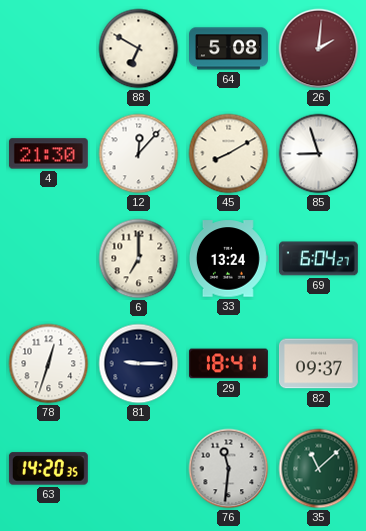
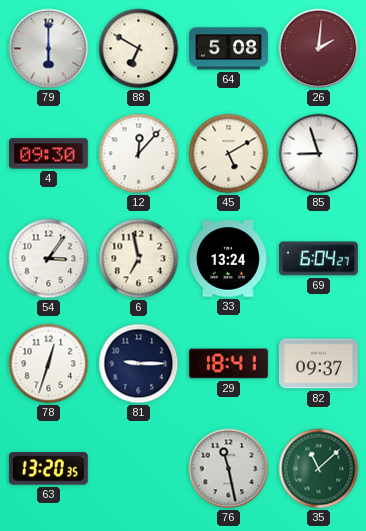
79: none -> 6:00 (49, 49)
4: 21:30 -> 09:30 (48, 154)
45: 8:10 -> 5:10 (229, 154)
54: none -> 3:06 (49, 259)
6: 7:00 -> 6:58 (139, 259)
63: 14:20 -> 13:20 (48, 469)
76: 11:31 -> 11:28 (229, 469)
